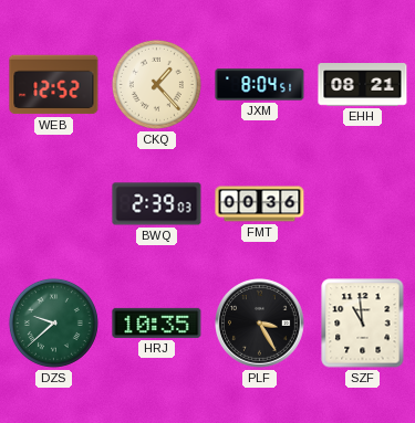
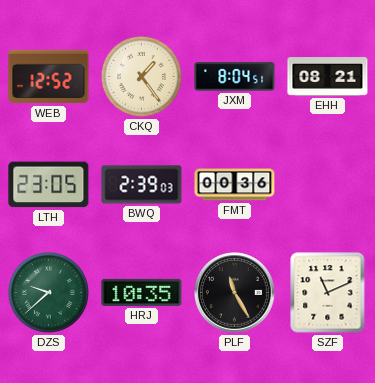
CKQ: 1:23 -> 1:24 (141, 76)
LTH: none -> 23:05 (49, 185)
PLF: 3:25 -> 11:25 (235, 293)
SZF: 10:59 -> 11:11 (328, 293)
